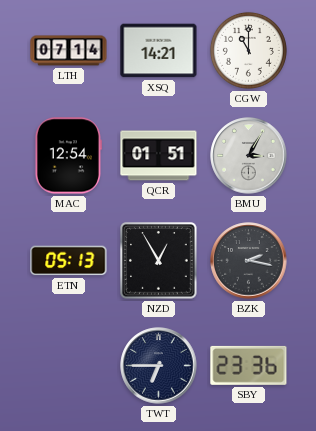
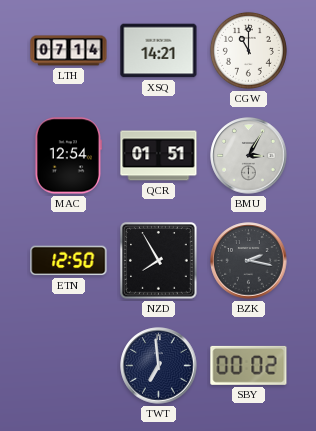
ETN: 05:13 -> 12:50 (69, 261)
NZD: 12:55 -> 7:55 (159, 261)
TWT: 6:45 -> 6:59 (159, 366)
SBY: 23:36 -> 00:02 (249, 365)
